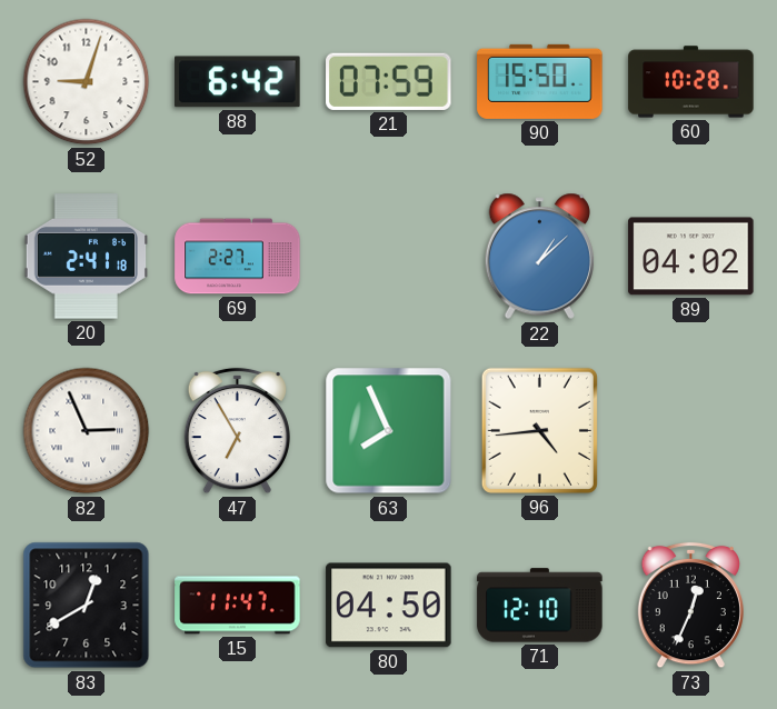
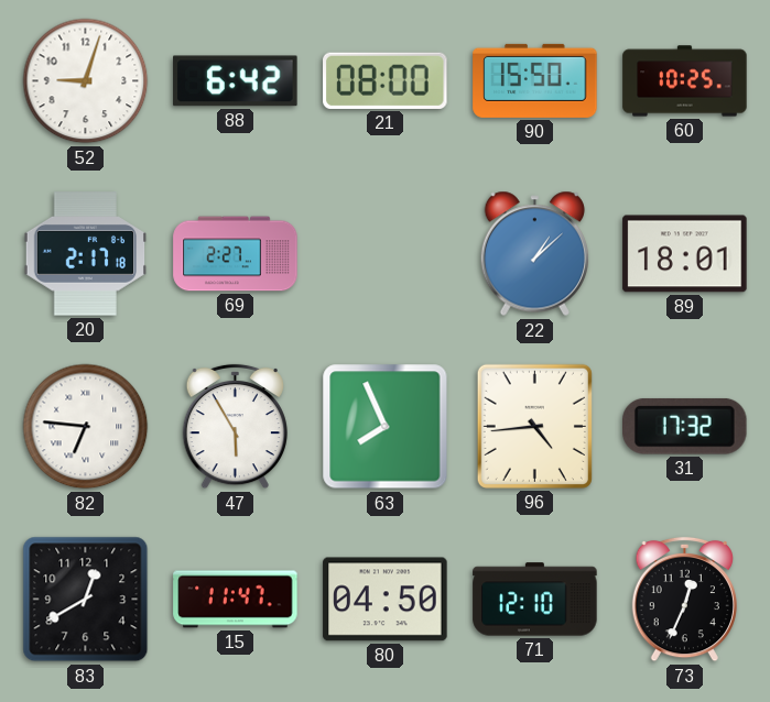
21: 07:59 -> 08:00 (386, 80)
60: 10:28 -> 10:25 (685, 81)
20: 2:41 -> 2:17 (86, 254)
89: 04:02 -> 18:01 (685, 254)
82: 2:56 -> 6:46 (86, 427)
47: 6:55 -> 5:55 (235, 427)
31: none -> 17:32 (685, 426)
